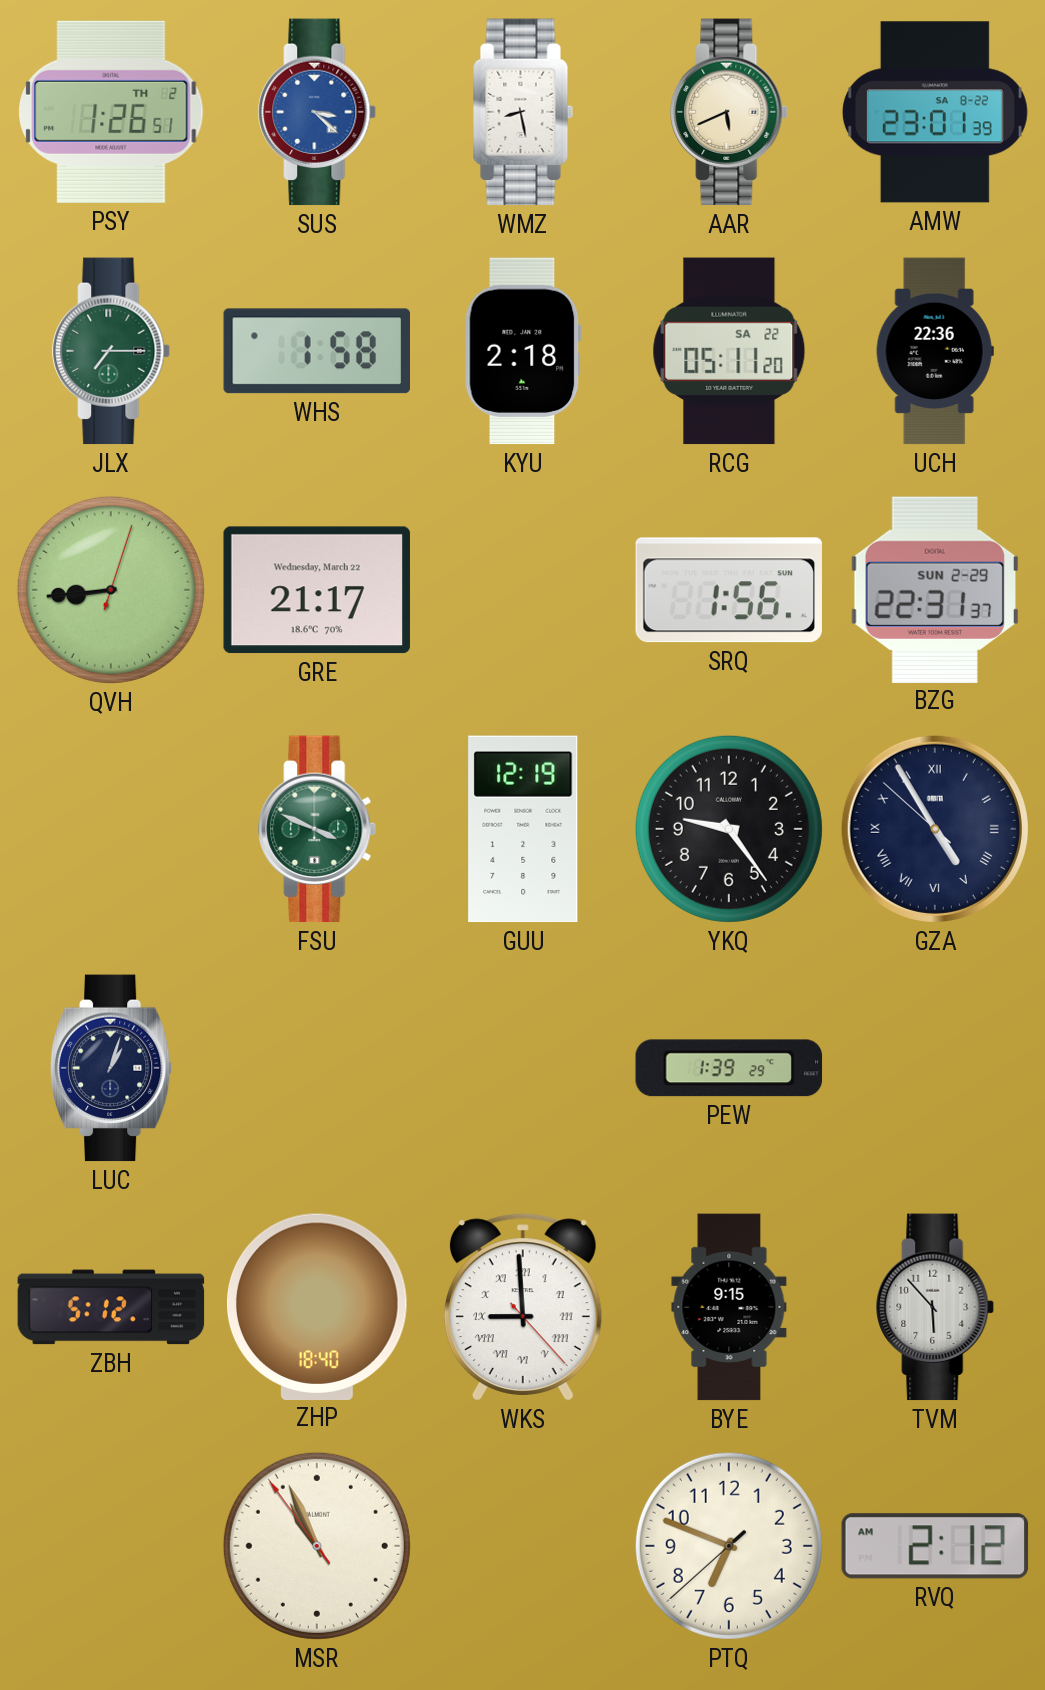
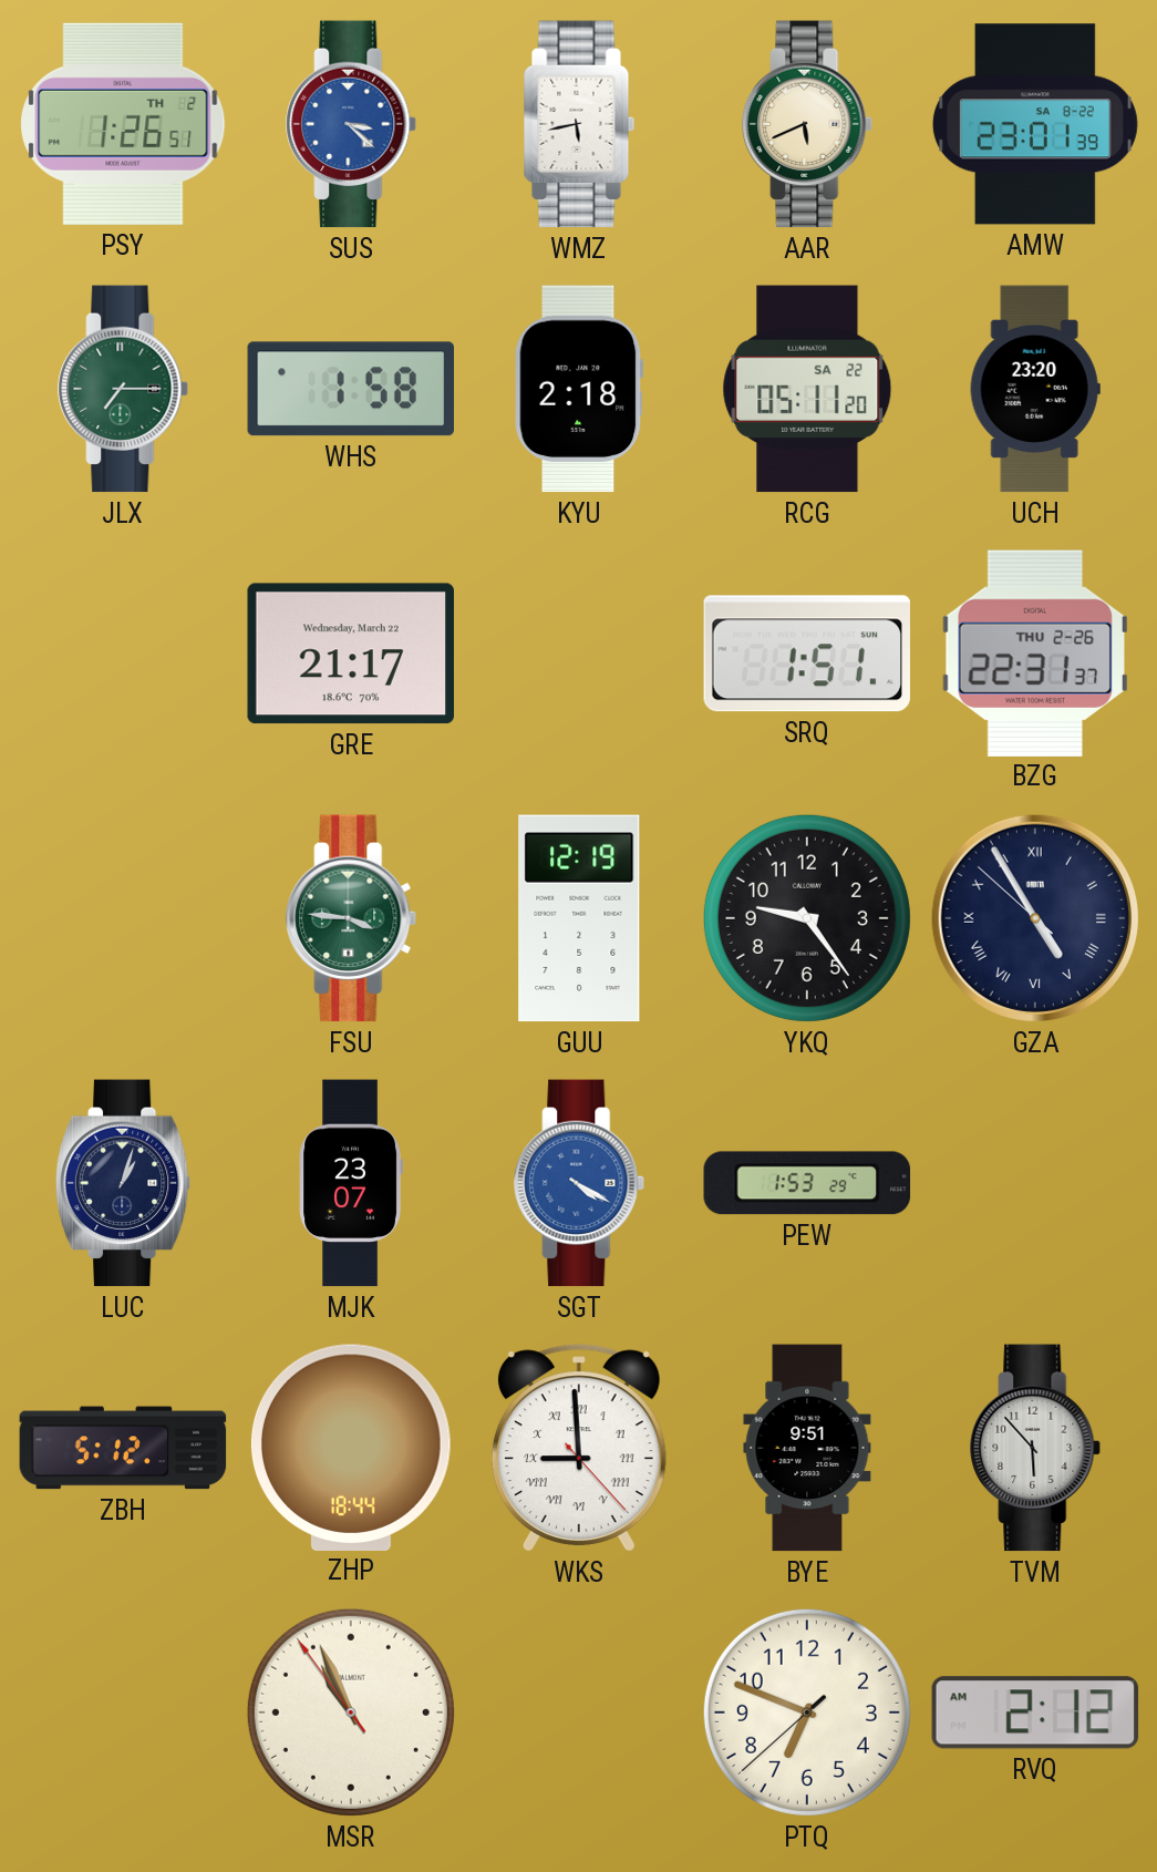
WMZ: 8:28 -> 5:43 (579, 124)
UCH: 22:36 -> 23:20 (1035, 389)
QVH: 8:44 -> none (111, 590)
SRQ: 1:56 -> 1:51 (807, 654)
BZG date: SUN 2-29 -> THU 2-26 (1035, 652)
FSU: 3:49 -> 3:46 (352, 918)
MJK: none -> 23:07 (351, 1183)
SGT: none -> 4:20 (580, 1183)
PEW: 1:39 -> 1:53 (807, 1183)
ZHP: 18:40 -> 18:44 (351, 1447)
BYE: 9:15 -> 9:51 (807, 1448)
